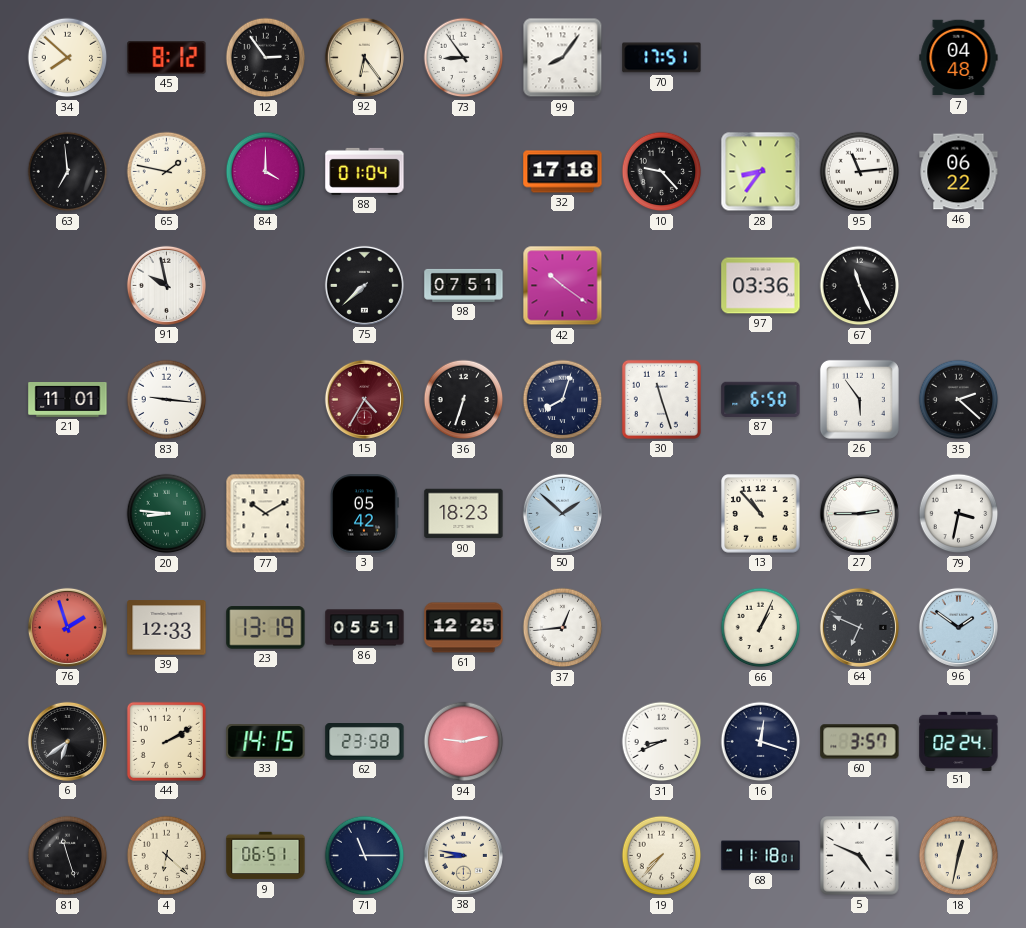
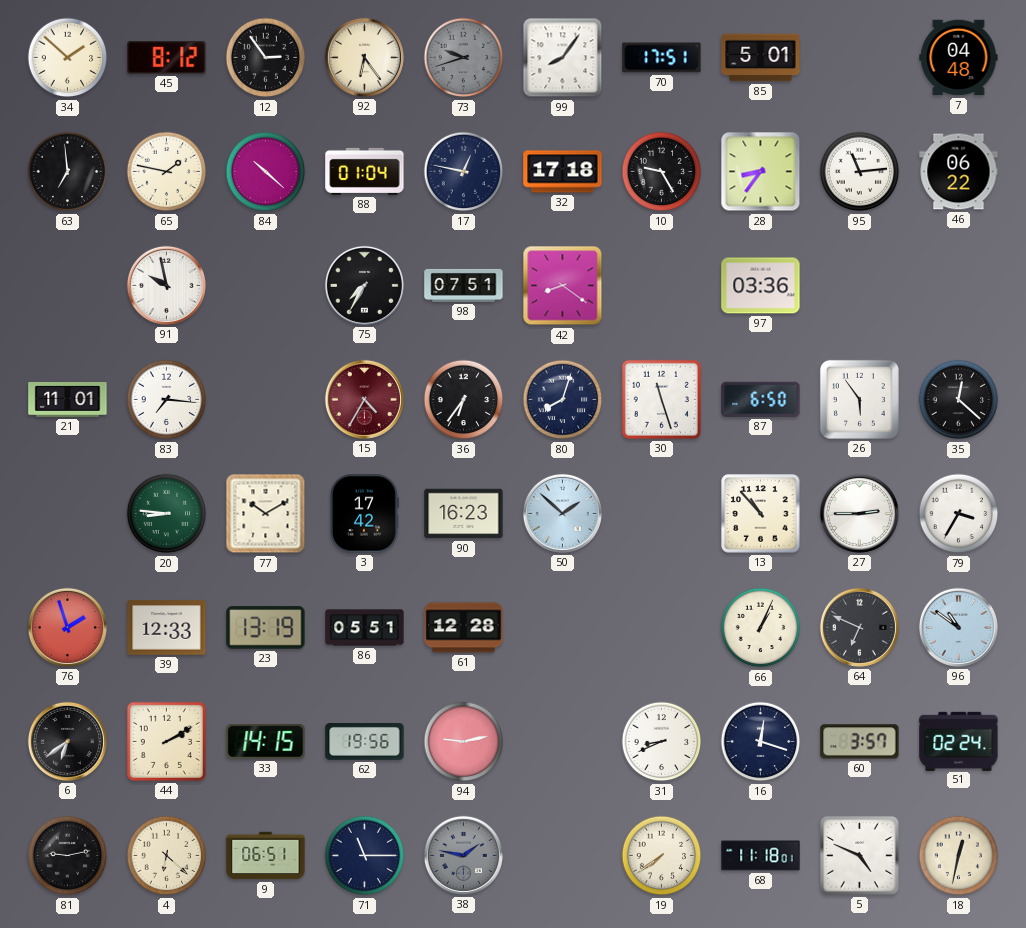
34: 7:52 -> 1:52 (68, 58)
73: 8:54 -> 9:42 (464, 58)
73 dial: white -> grey (464, 58)
85: none -> 5:01 (761, 58)
84: 4:00 -> 10:22 (266, 172)
17: none -> 12:47 (464, 172)
10: 9:23 -> 9:25 (662, 172)
75: 7:38 -> 7:35 (364, 285)
42: 10:21 -> 8:21 (563, 286)
67: 11:26 -> none (860, 286)
83: 9:16 -> 7:16 (167, 400)
36: 6:33 -> 6:36 (464, 400)
35: 2:22 -> 12:22 (959, 400)
3: 05:42 -> 17:42 (364, 514)
90: 18:23 -> 16:23 (464, 514)
79: 3:32 -> 3:35 (959, 514)
61: 12:25 -> 12:28 (464, 628)
37: 12:44 -> none (563, 628)
96: 1:51 -> 10:51 (958, 627)
62: 23:58 -> 19:56 (365, 742)
81: 11:27 -> 9:13 (68, 856)
38: 8:47 -> 1:47 (463, 855)
38 dial: cream -> grey (463, 855)
19: 7:37 -> 7:39 (662, 856)
